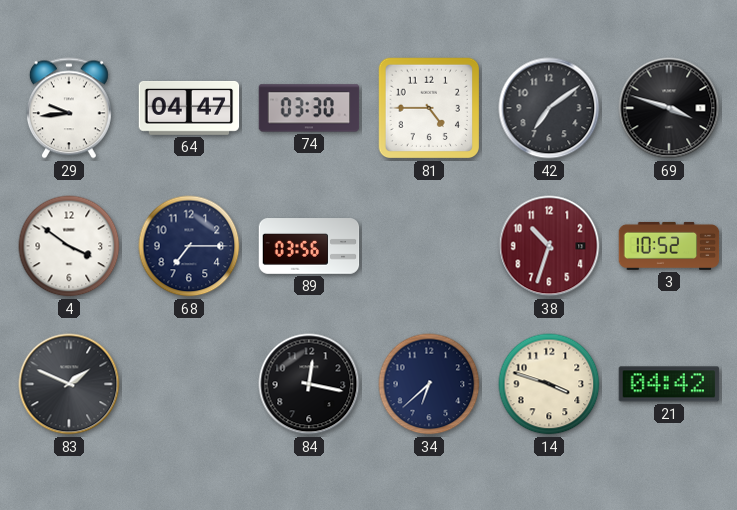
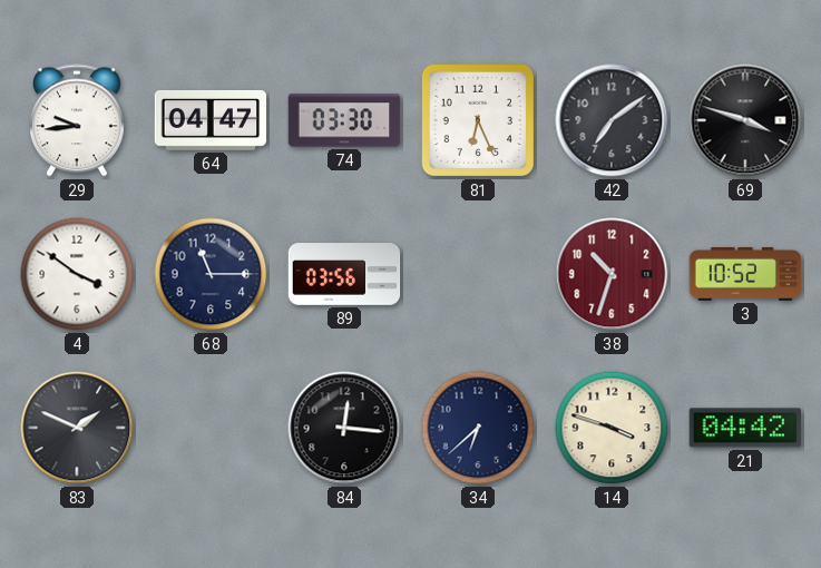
81: 4:45 -> 6:26 (478, 120)
68: 7:15 -> 11:15 (211, 274)
84: 12:17 -> 12:16 (344, 428)
